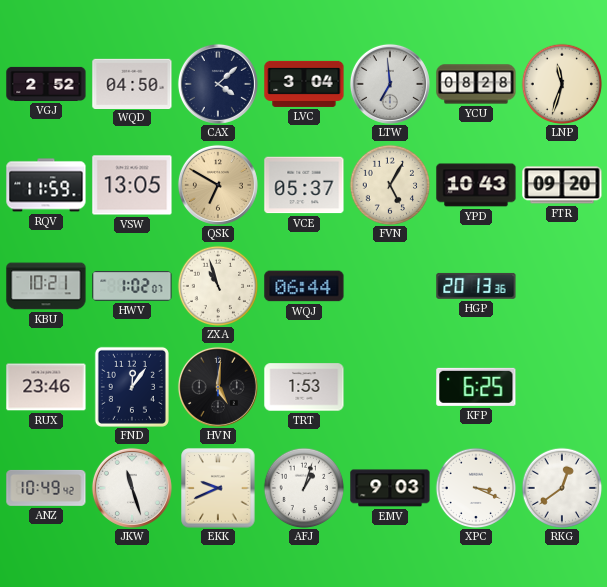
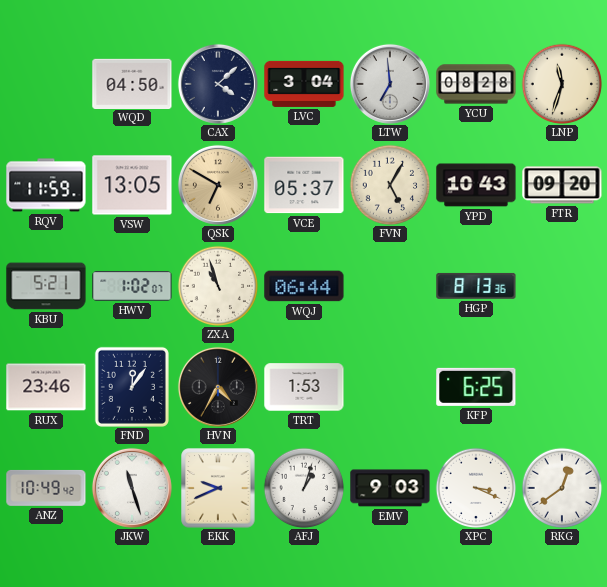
VGJ: 2:52 -> none (46, 84)
KBU: 10:21 -> 5:21 (46, 286)
HGP: 20:13 -> 8:13 (476, 286)
HVN: 5:01 -> 4:35 (218, 387)
